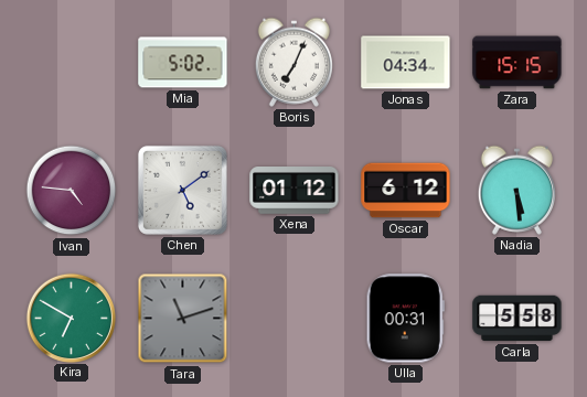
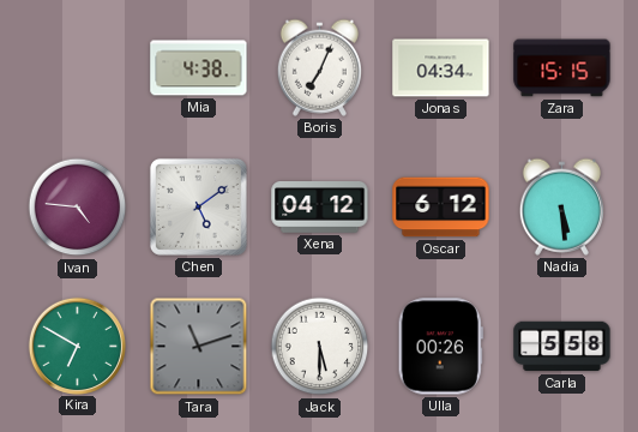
Mia: 5:02 -> 4:38 (199, 68)
Xena: 01:12 -> 04:12 (320, 208)
Jack: none -> 5:30 (320, 347)
Ulla: 00:31 -> 00:26 (440, 347)
